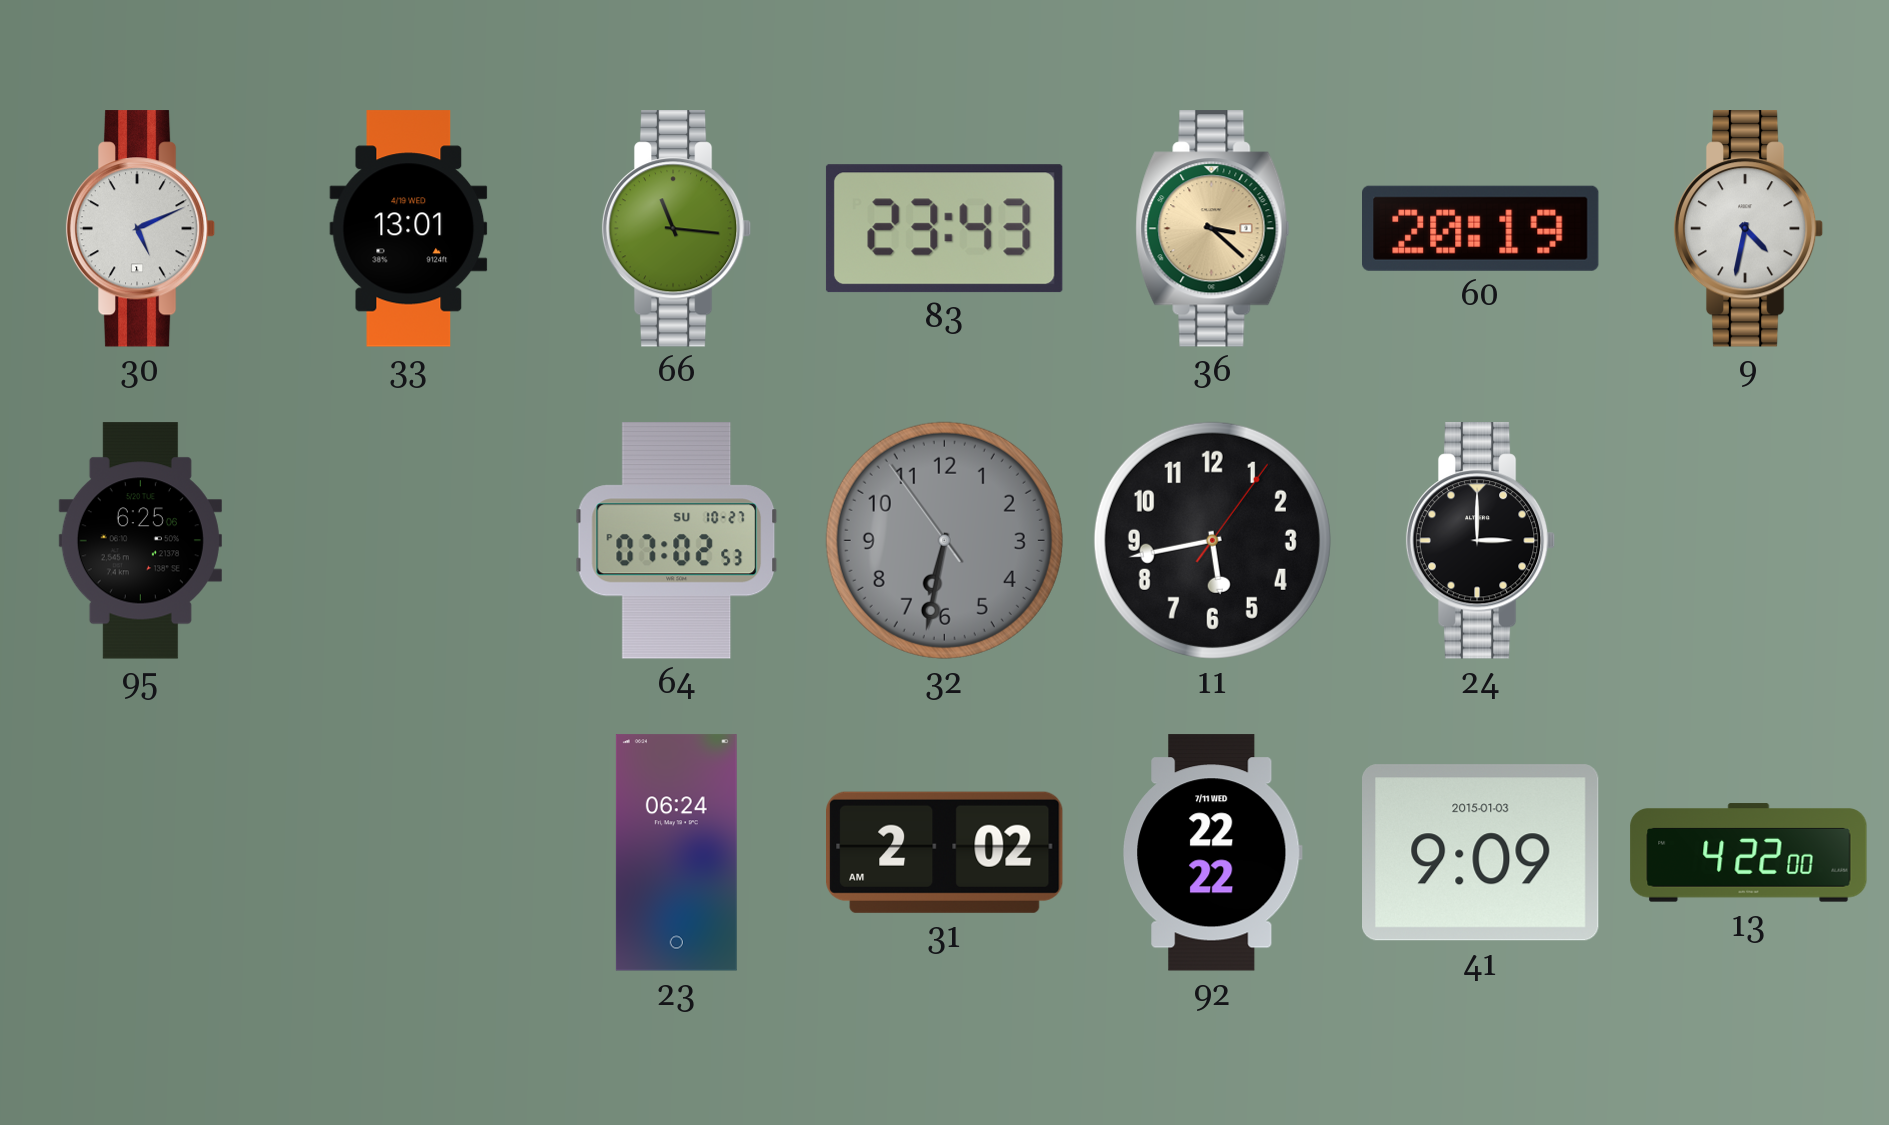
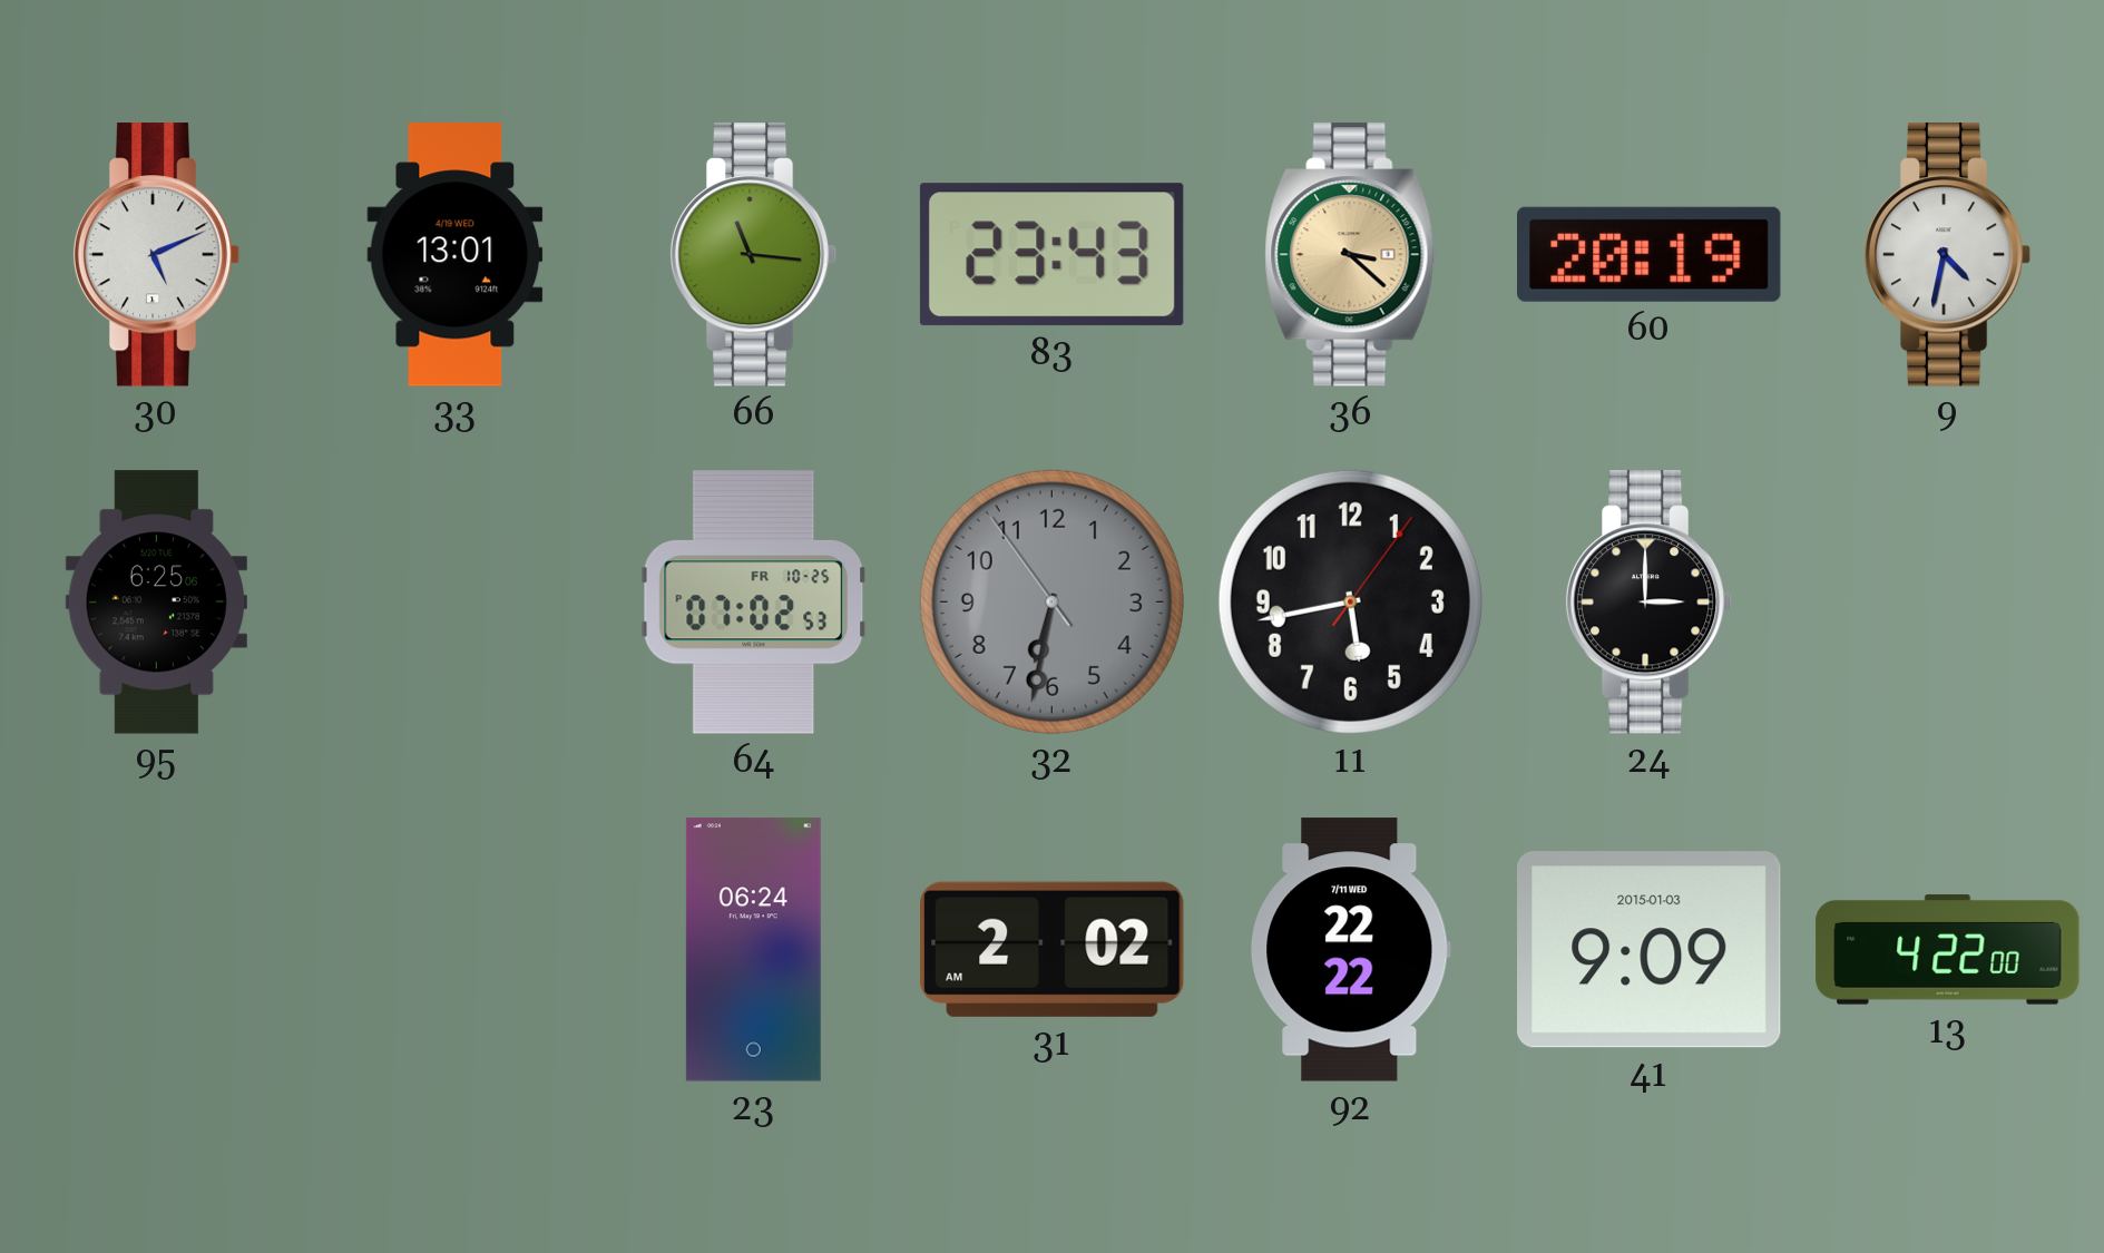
64 date: SU 10-27 -> FR 10-25 (754, 603)
